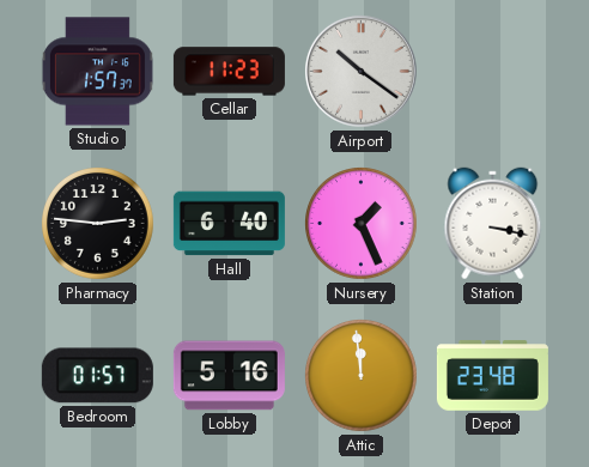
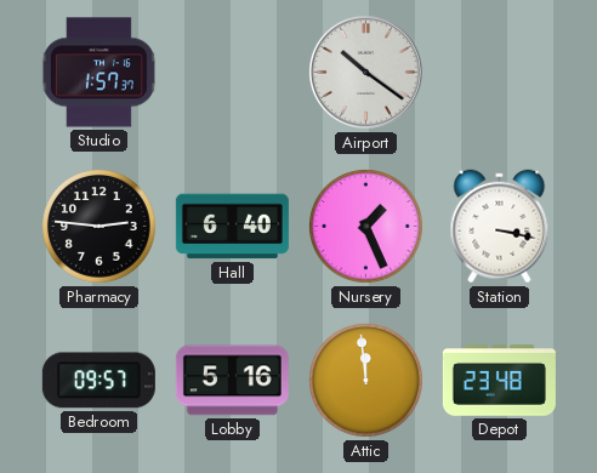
Cellar: 11:23 -> none (229, 72)
Bedroom: 01:57 -> 09:57 (98, 381)
